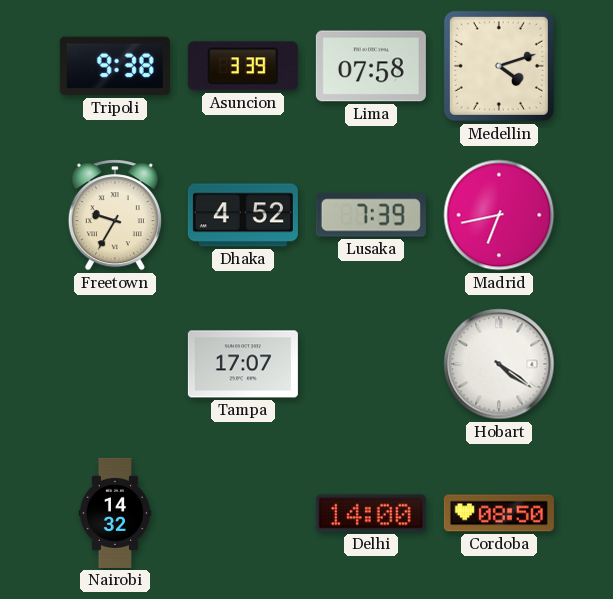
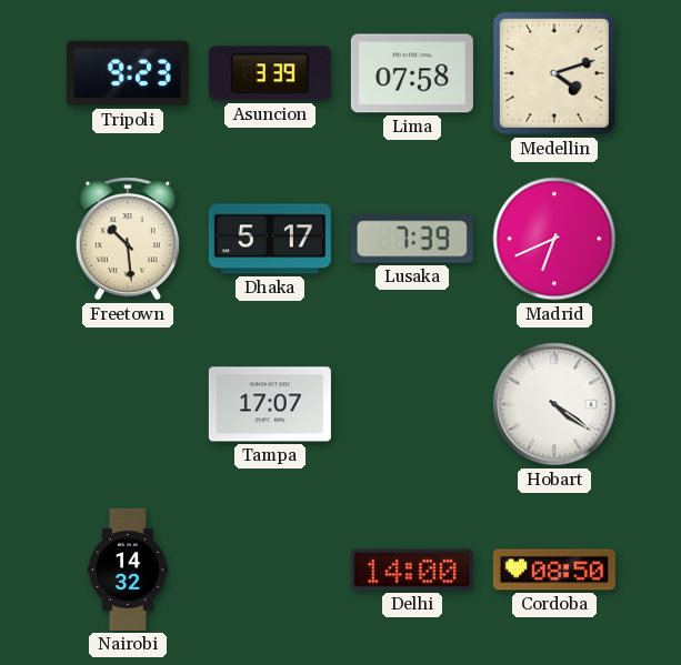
Tripoli: 9:38 -> 9:23 (128, 73)
Freetown: 9:35 -> 10:29 (128, 239)
Dhaka: 4:52 -> 5:17 (270, 239)
Madrid: 6:43 -> 6:41 (554, 239)
